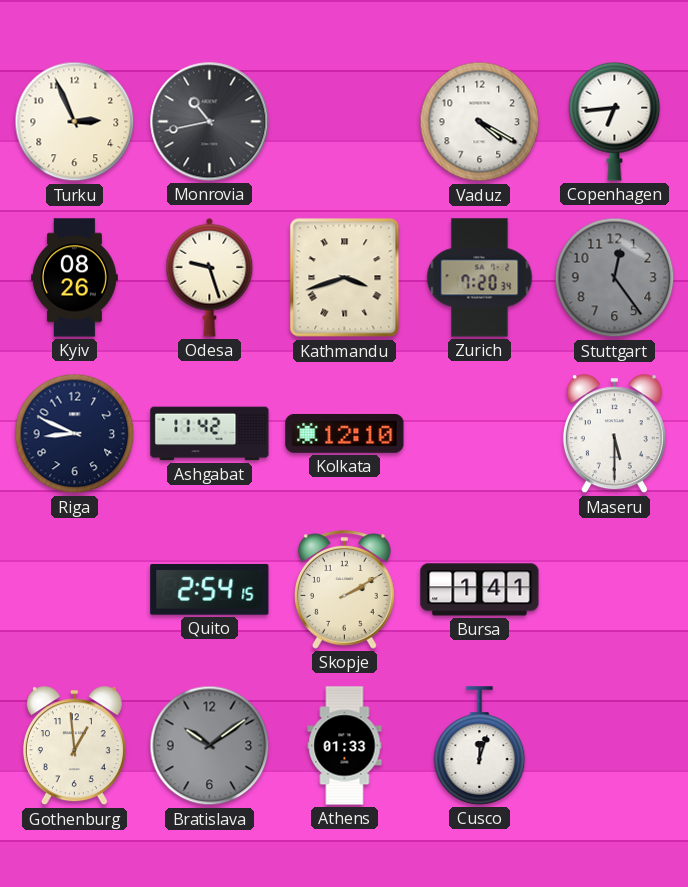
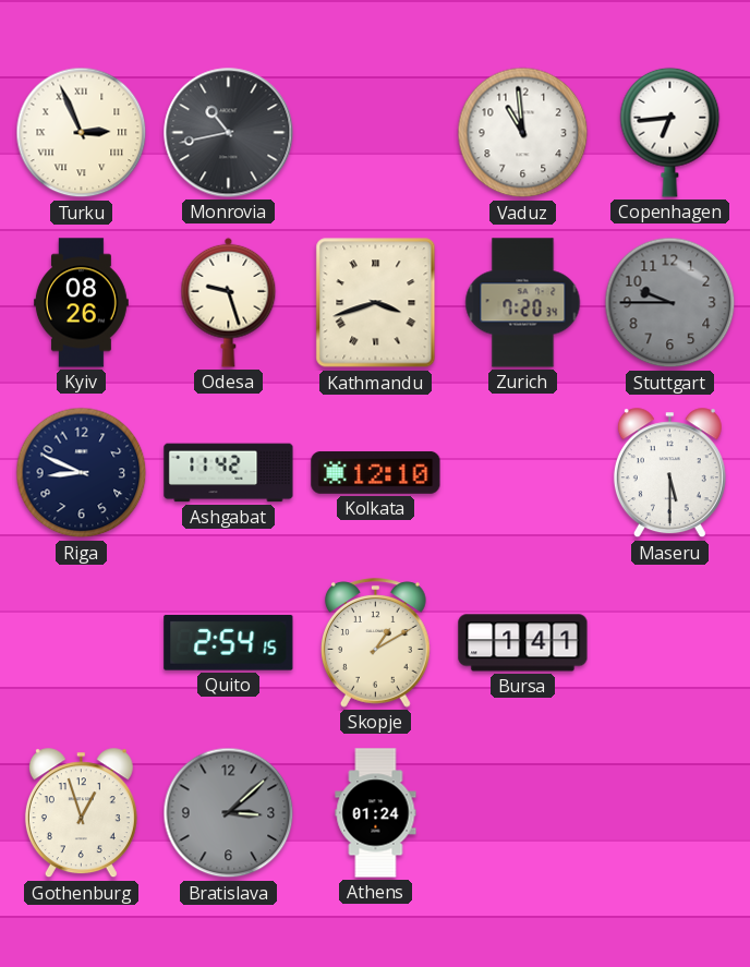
Turku numerals: Arabic -> Roman (82, 133)
Vaduz: 4:20 -> 10:59 (523, 133)
Stuttgart: 12:24 -> 9:45 (670, 303)
Skopje: 2:10 -> 1:10 (376, 643)
Gothenburg: 12:59 -> 12:57 (81, 813)
Bratislava: 10:09 -> 3:08 (229, 813)
Athens: 01:33 -> 01:24 (376, 813)
Cusco: 12:03 -> none (480, 746)
